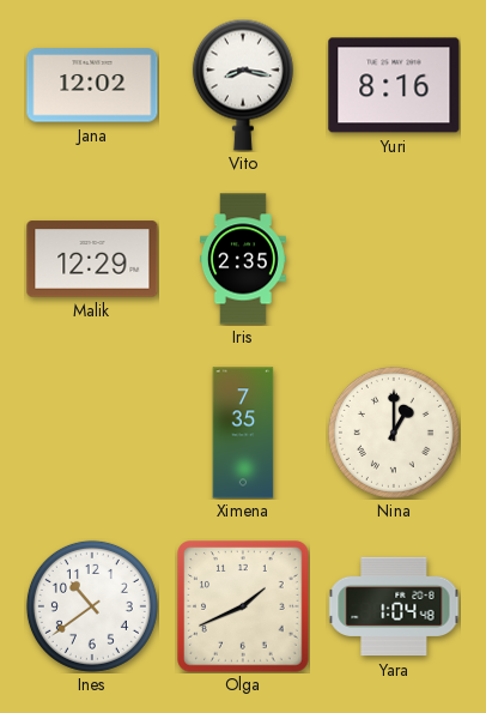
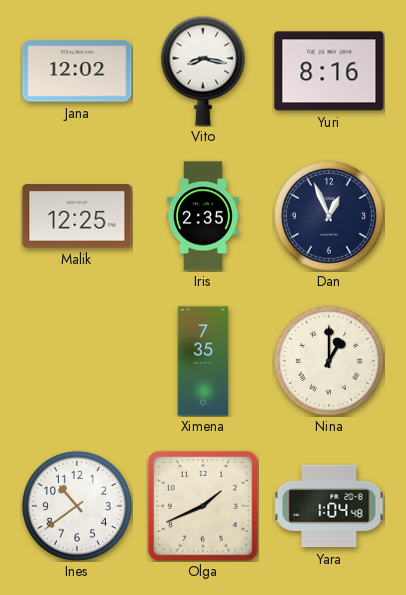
Malik: 12:29 -> 12:25 (77, 216)
Dan: none -> 12:56 (329, 216)
